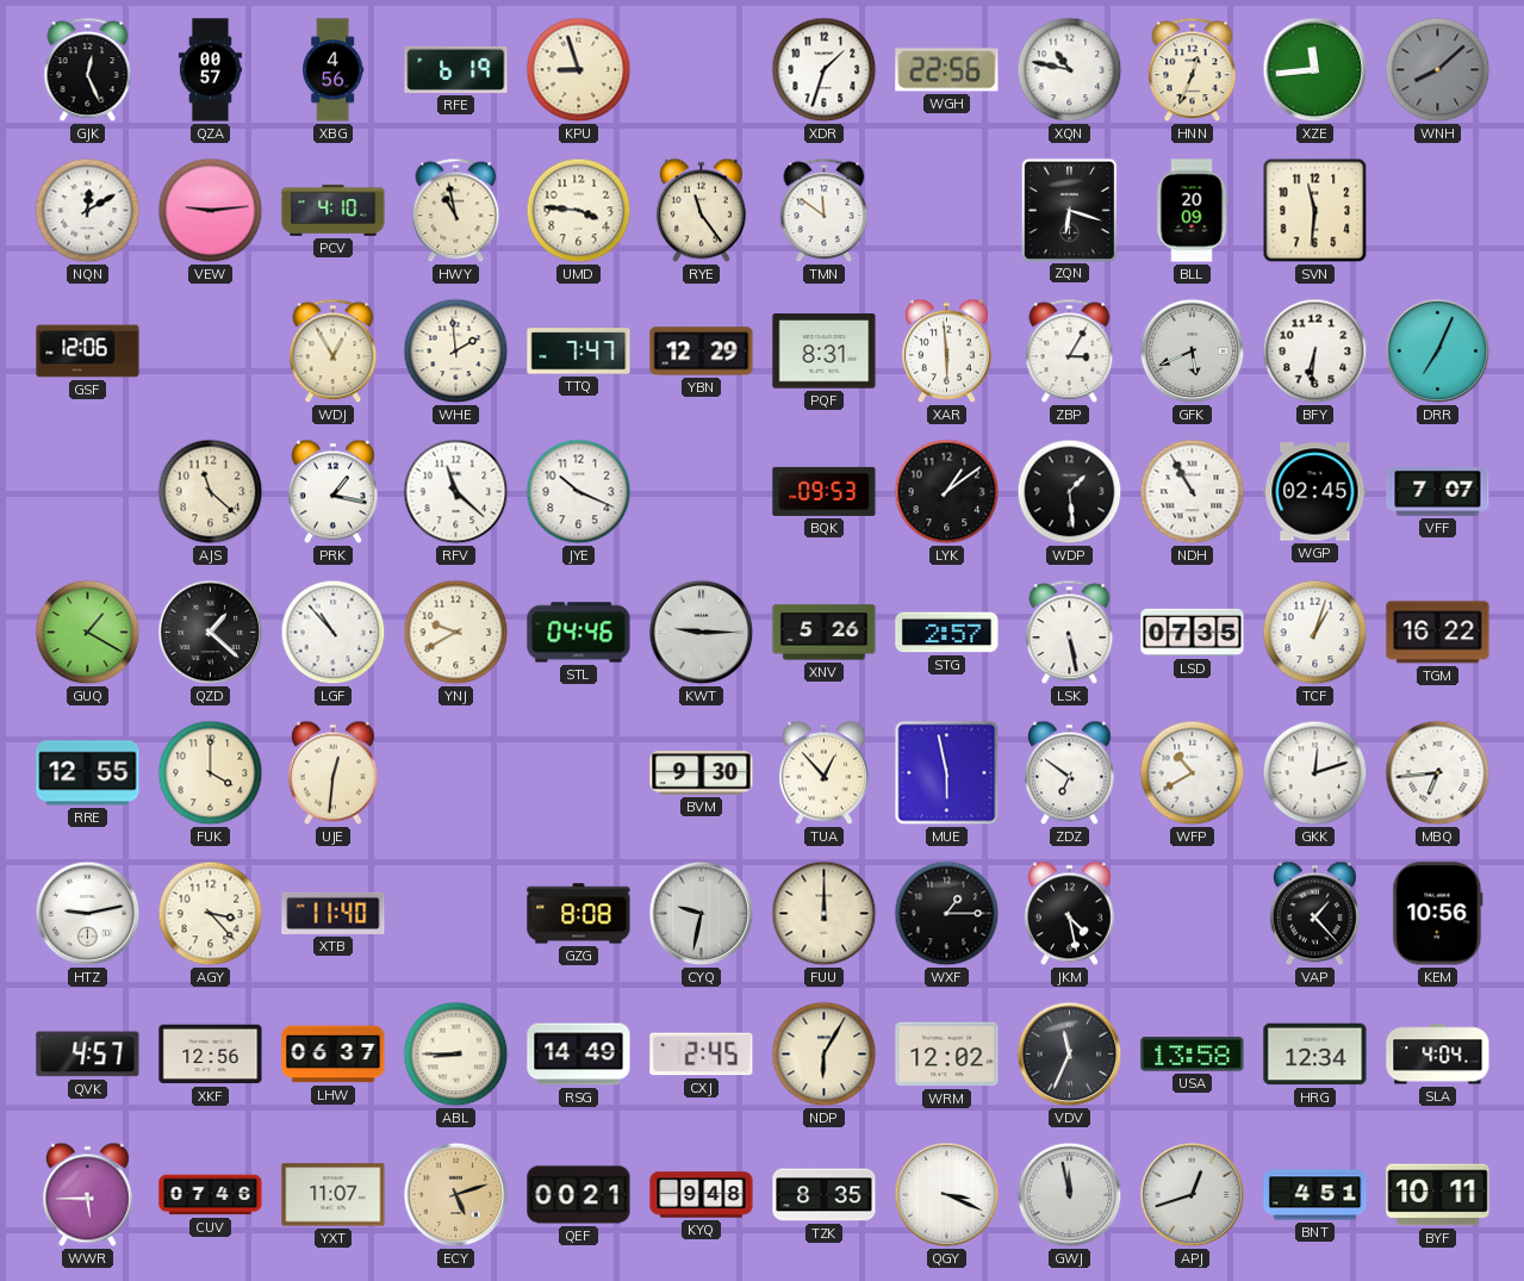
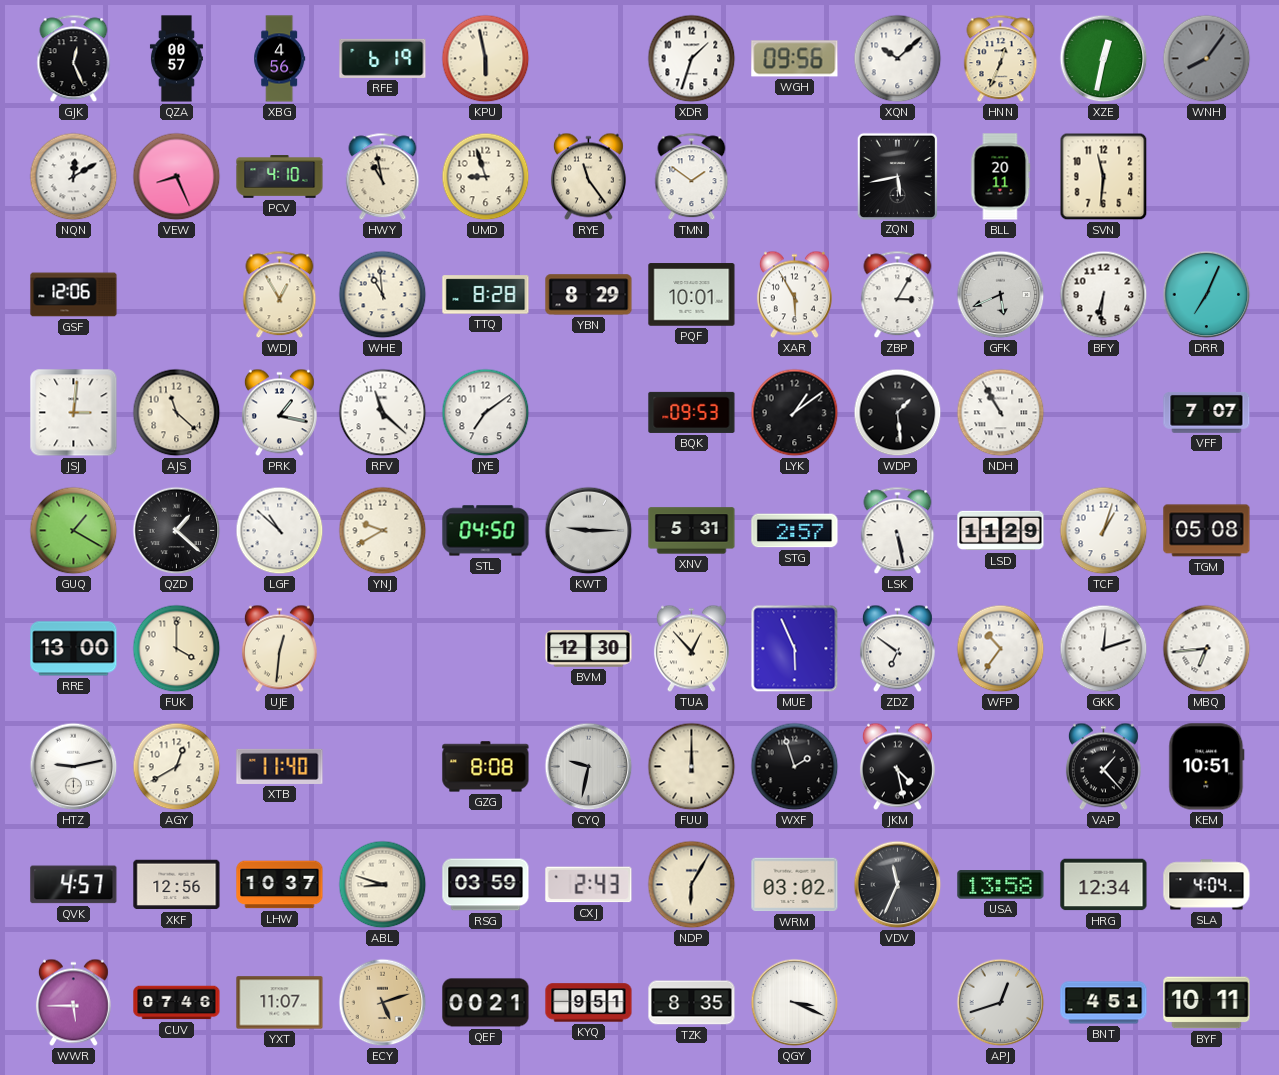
KPU: 8:57 -> 5:58 (486, 59)
WGH: 22:56 -> 09:56 (795, 59)
XQN: 10:47 -> 10:08 (898, 59)
XZE: 11:44 -> 12:32 (1104, 59)
WNH: 8:08 -> 8:06 (1207, 59)
VEW: 9:14 -> 8:26 (177, 177)
UMD: 3:46 -> 8:57 (486, 177)
TMN: 11:51 -> 1:51 (692, 177)
ZQN: 6:18 -> 5:43 (897, 176)
BLL: 20:09 -> 20:11 (1000, 177)
WHE: 1:59 -> 10:59 (383, 295)
TTQ: 7:47 -> 8:28 (486, 295)
YBN: 12:29 -> 8:29 (589, 295)
PQF: 8:31 -> 10:01 (692, 295)
XAR: 5:59 -> 5:55 (794, 295)
JSJ: none -> 3:01 (74, 413)
JYE: 10:19 -> 7:09 (486, 413)
WGP: 02:45 -> none (1315, 492)
LGF: 10:53 -> 10:52 (280, 531)
STL: 04:46 -> 04:50 (486, 531)
XNV: 5:26 -> 5:31 (692, 531)
LSD: 07:35 -> 11:29 (1001, 531)
TGM: 16:22 -> 05:08 (1207, 531)
RRE: 12:55 -> 13:00 (74, 649)
BVM: 9:30 -> 12:30 (589, 649)
MUE: 5:58 -> 5:56 (795, 649)
WFP: 10:40 -> 10:36 (1001, 649)
AGY: 3:23 -> 12:40 (177, 767)
WXF: 1:15 -> 1:57 (795, 767)
KEM: 10:56 -> 10:51 (1207, 767)
LHW: 06:37 -> 10:37 (280, 885)
ABL: 8:45 -> 8:48 (383, 885)
RSG: 14:49 -> 03:59 (486, 885)
CXJ: 2:45 -> 2:43 (589, 885)
WRM: 12:02 -> 03:02 (795, 885)
KYQ: 9:48 -> 9:51 (589, 1003)
GWJ: 11:58 -> none (1070, 1195)
